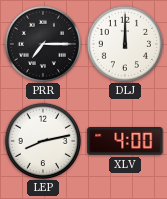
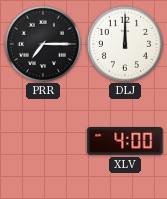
LEP: 8:13 -> none (42, 140)
